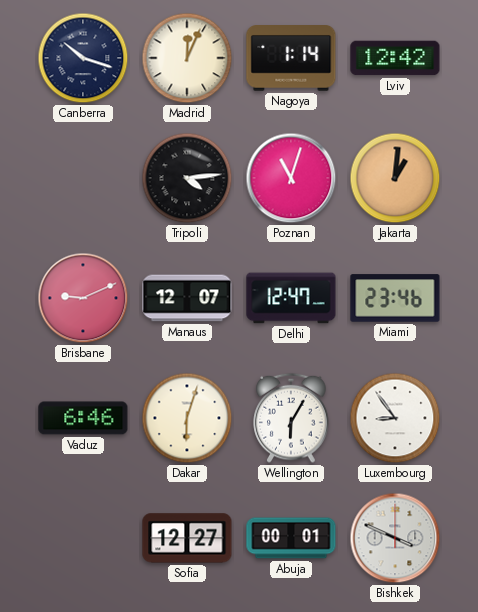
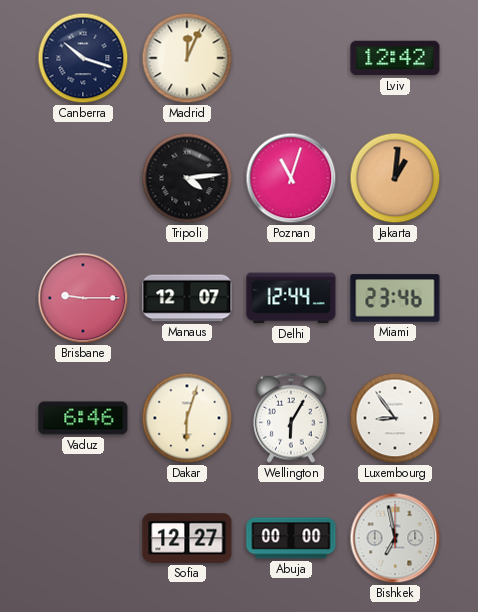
Nagoya: 1:14 -> none (291, 59)
Brisbane: 9:11 -> 9:15 (83, 298)
Delhi: 12:47 -> 12:44 (291, 298)
Abuja: 00:01 -> 00:00 (291, 538)
Bishkek: 3:49 -> 6:58 (395, 538)
